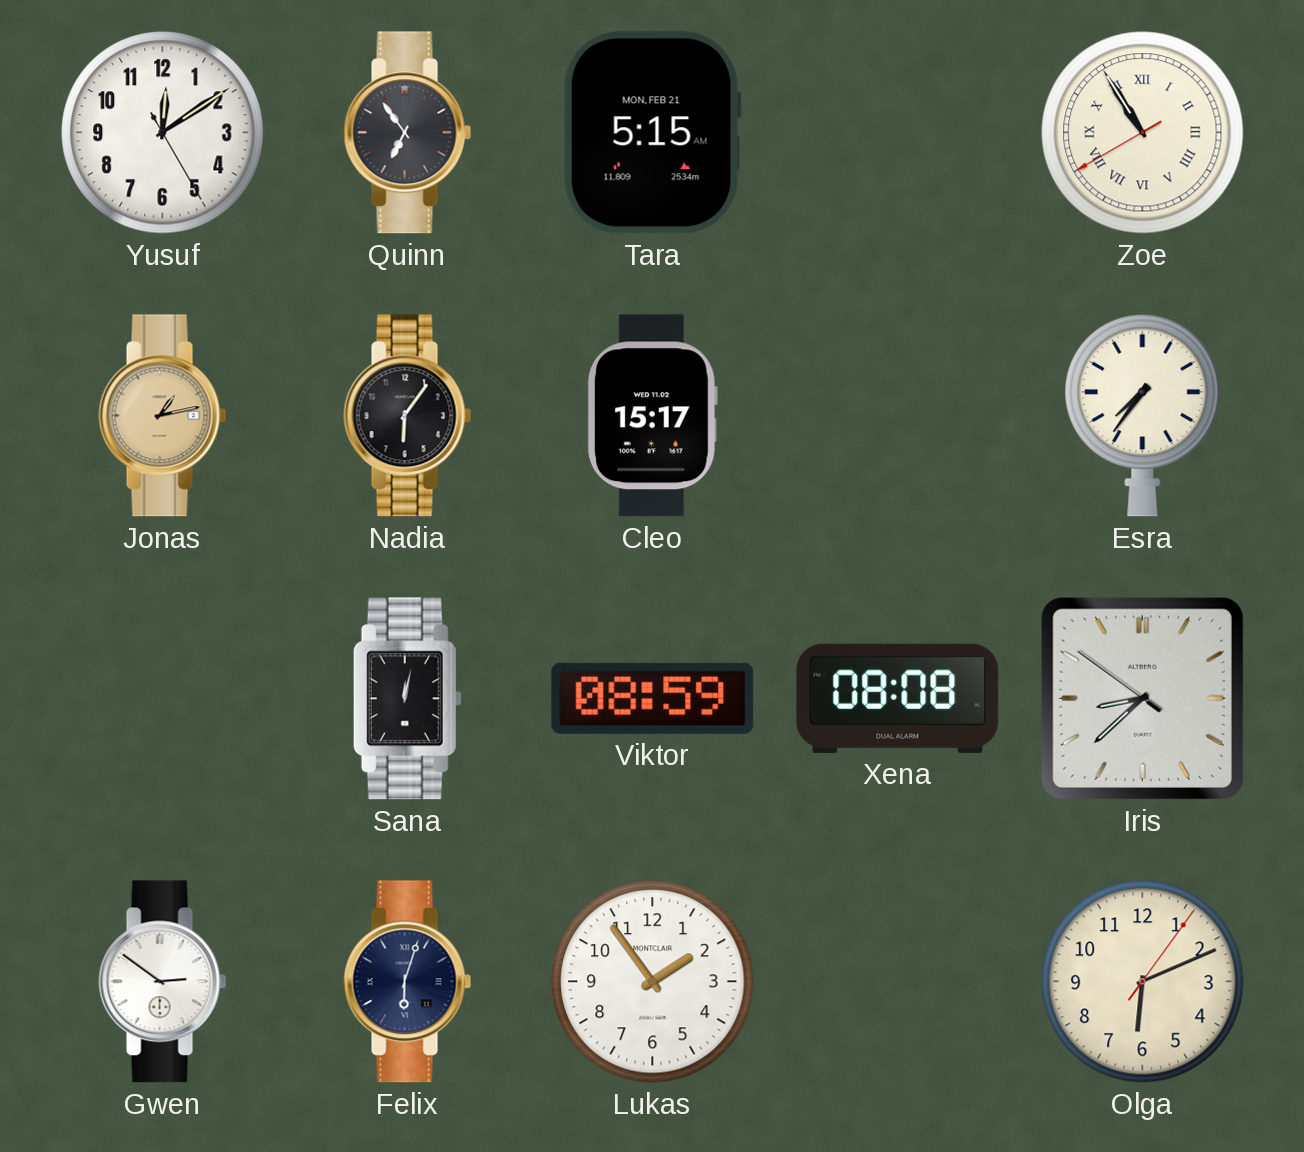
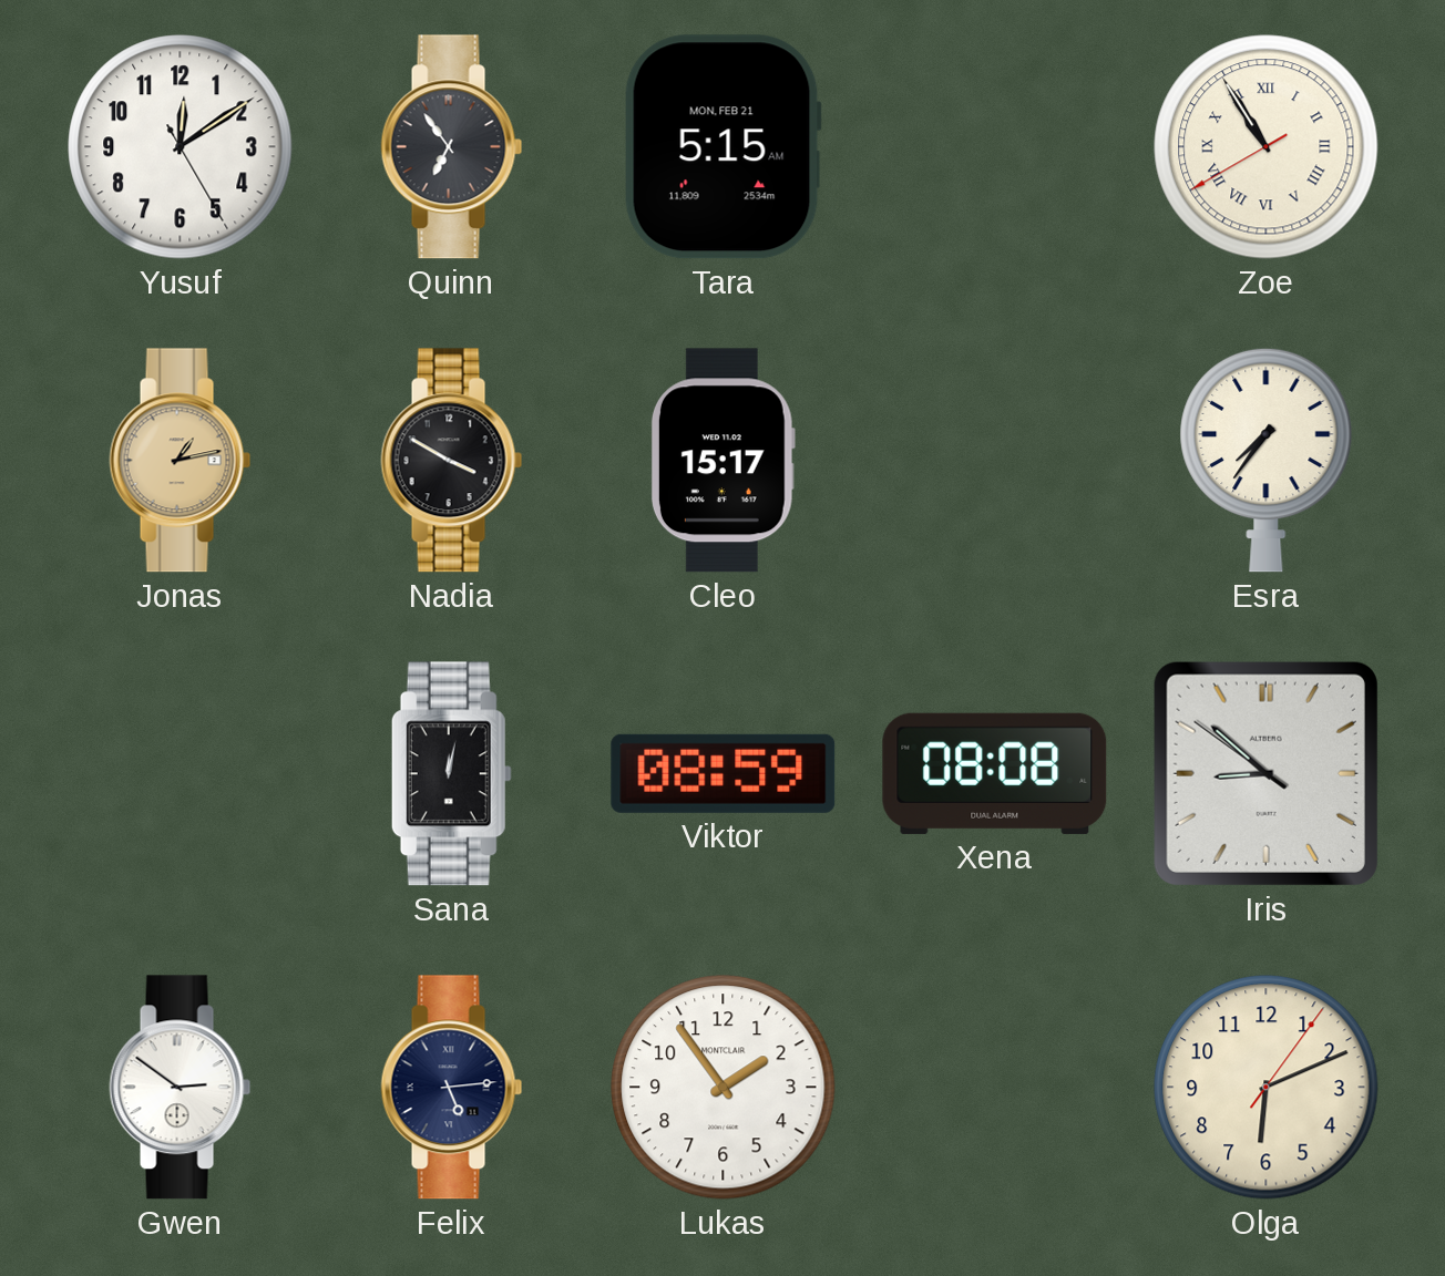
Nadia: 6:06 -> 3:50 (452, 461)
Iris: 8:37 -> 8:51 (1265, 773)
Felix: 6:03 -> 5:14 (452, 1088)
